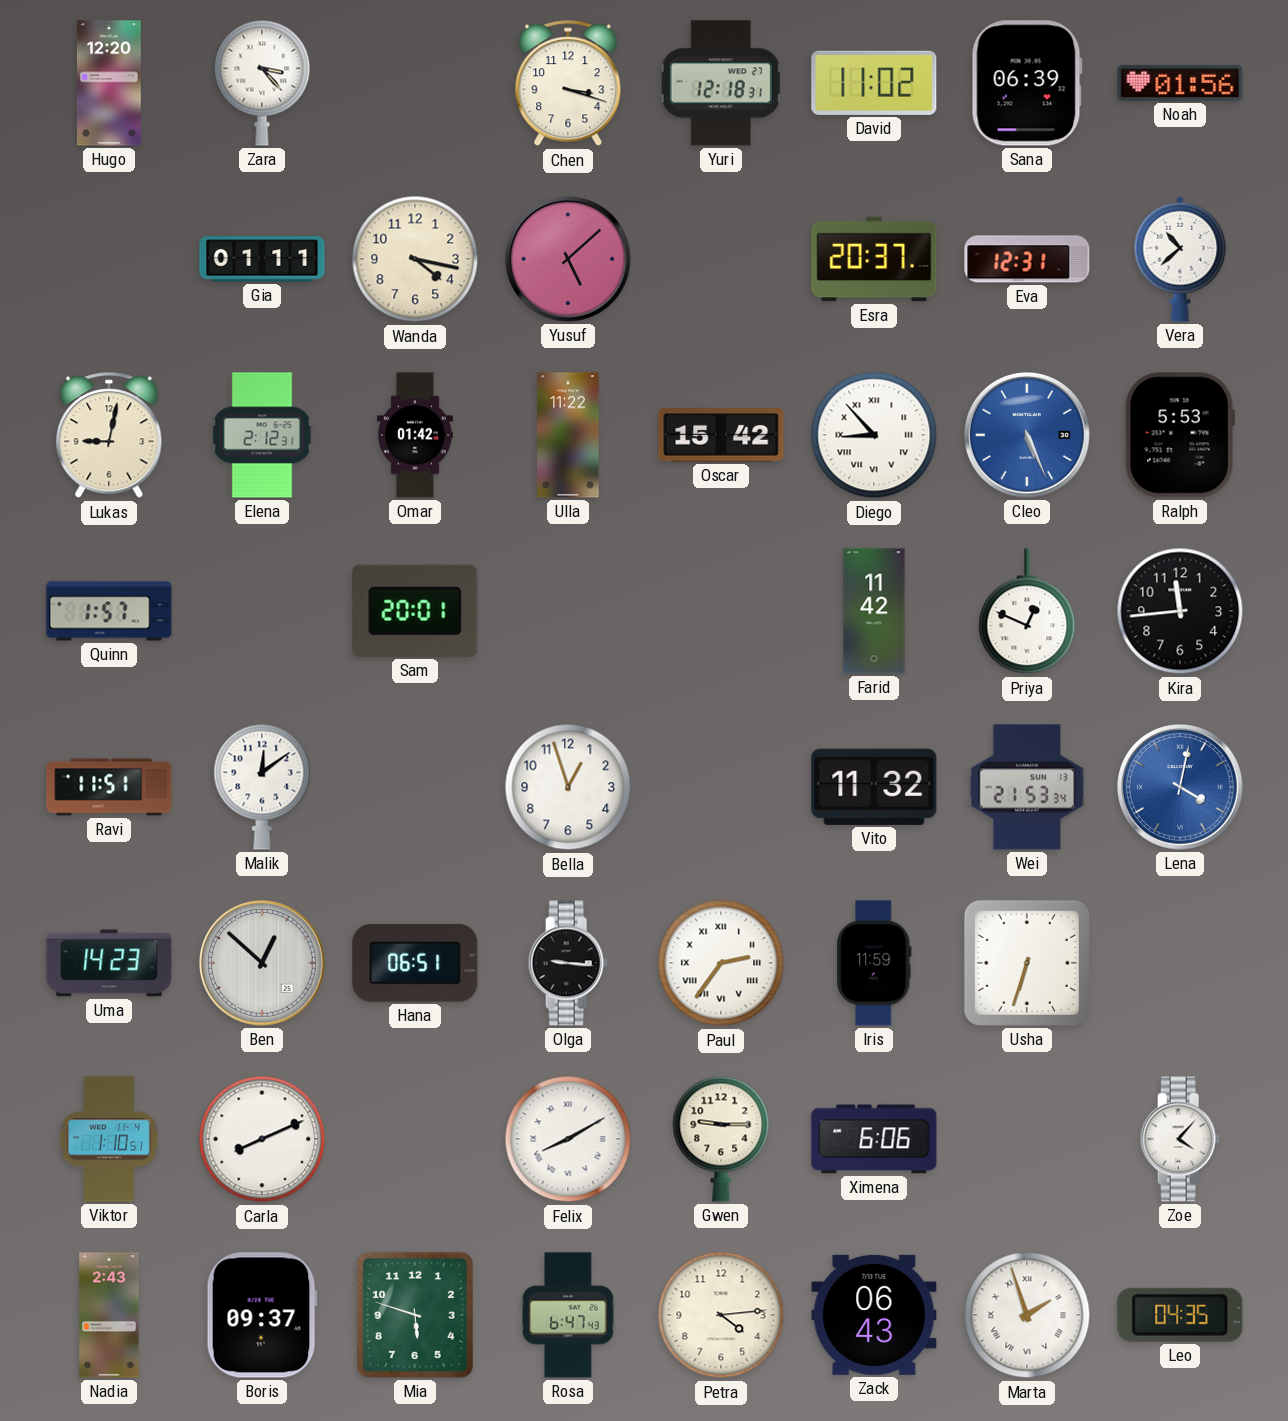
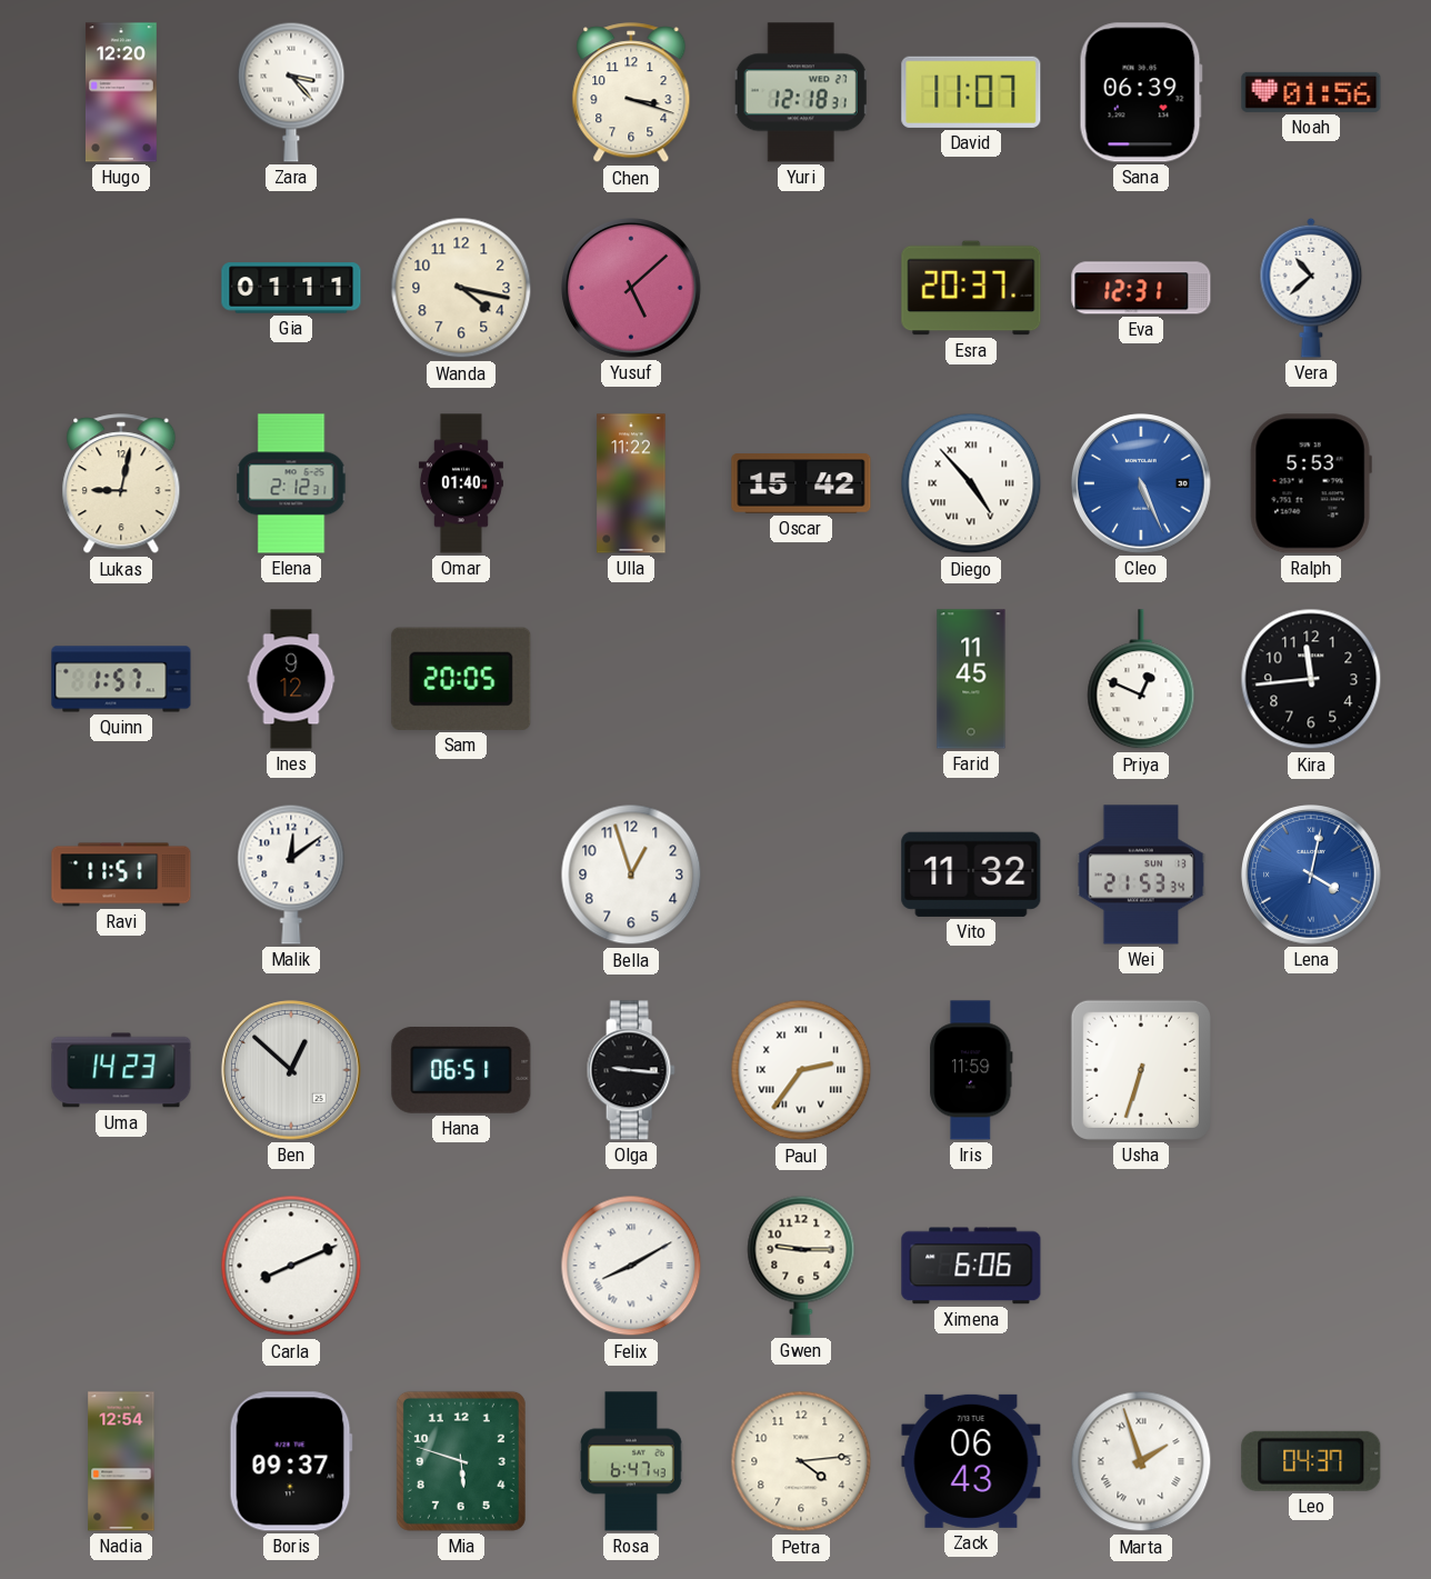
David: 11:02 -> 11:07 (971, 92)
Omar: 01:42 -> 01:40 (461, 483)
Diego: 8:53 -> 4:53 (971, 483)
Ines: none -> 9:12 (291, 679)
Sam: 20:01 -> 20:05 (461, 679)
Farid: 11:42 -> 11:45 (971, 679)
Viktor: 1:10 -> none (109, 1139)
Zoe: 4:07 -> none (1180, 1139)
Nadia: 2:43 -> 12:54 (121, 1461)
Leo: 04:35 -> 04:37 (1311, 1461)
